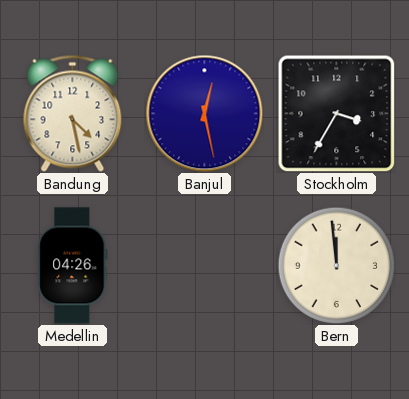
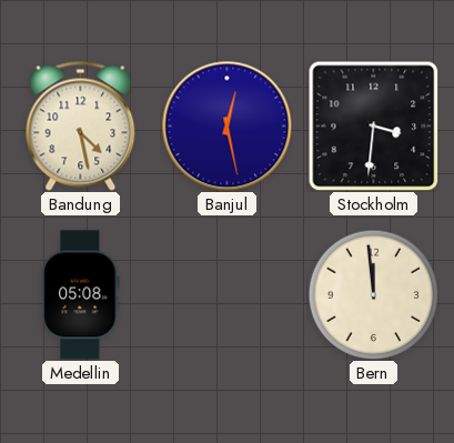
Stockholm: 3:35 -> 3:31 (373, 125)
Medellin: 04:26 -> 05:08 (81, 295)
